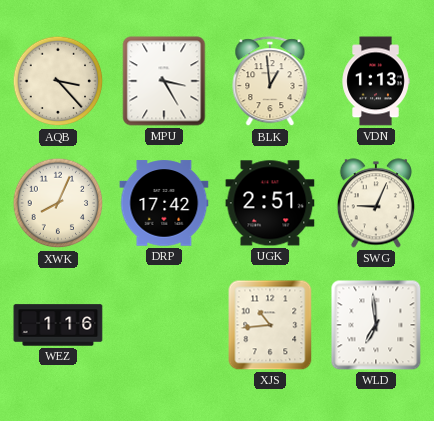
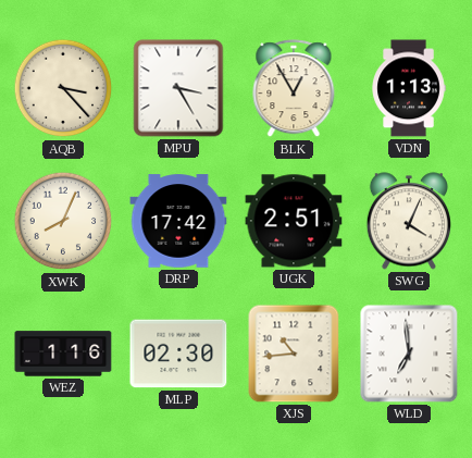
BLK: 12:59 -> 12:55 (294, 89)
SWG: 9:04 -> 4:04 (409, 221)
MLP: none -> 02:30 (178, 354)
